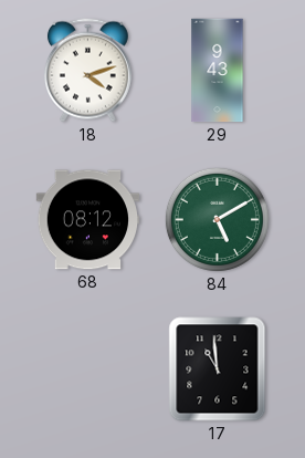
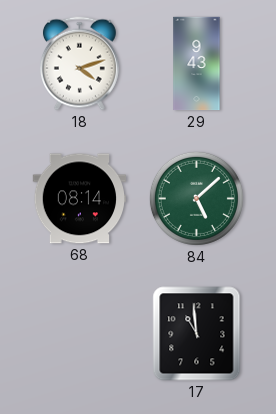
68: 08:12 -> 08:14 (80, 199)
84: 5:10 -> 5:08 (196, 198)
